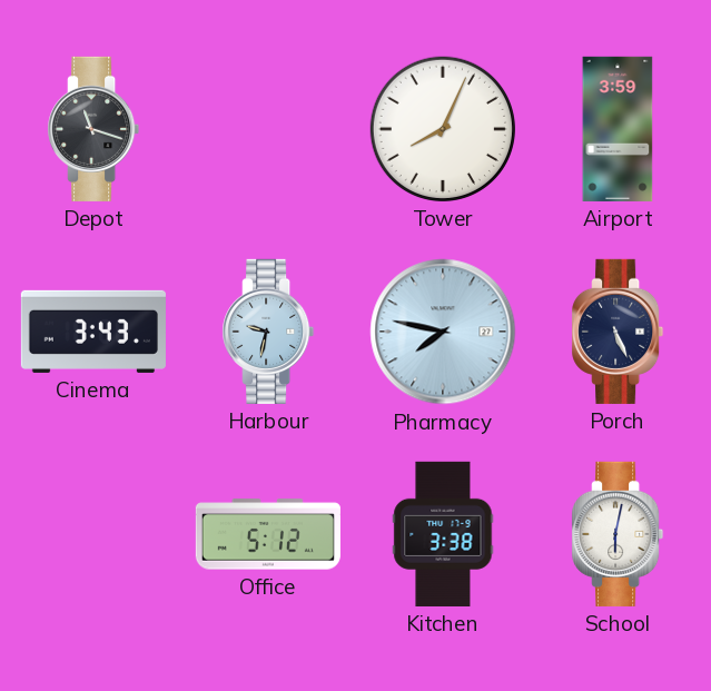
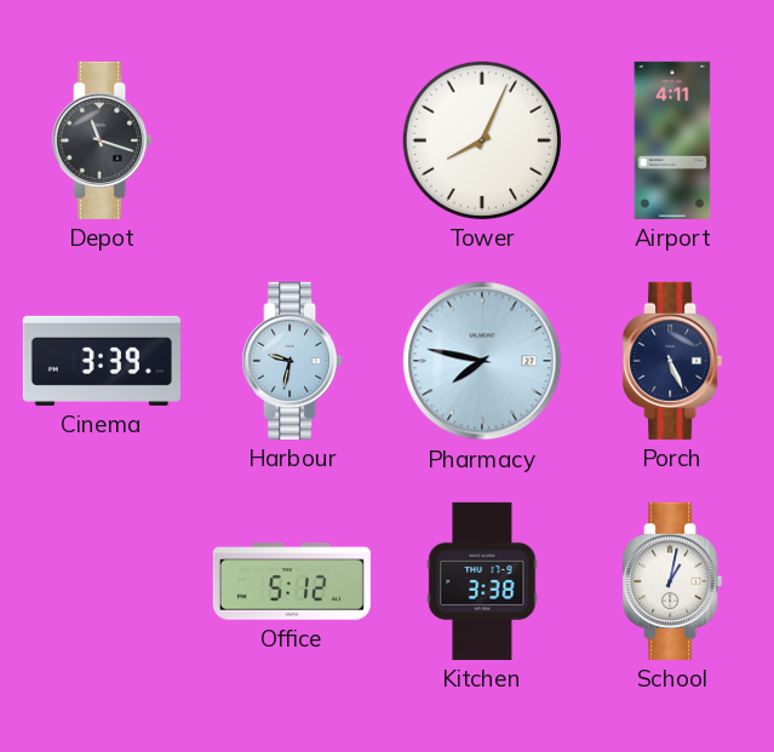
Airport: 3:59 -> 4:11 (672, 140)
Cinema: 3:43 -> 3:39 (102, 361)
School: 6:02 -> 1:02 (672, 581)
